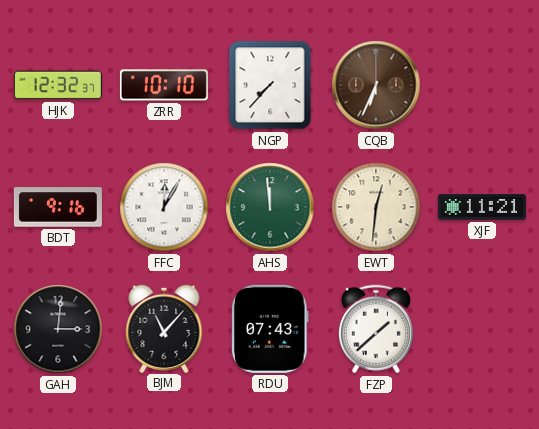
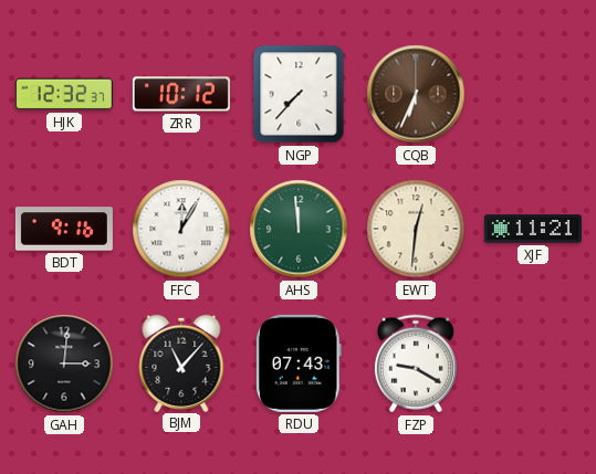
ZRR: 10:10 -> 10:12 (181, 94)
FZP: 1:38 -> 9:20 (416, 364)
